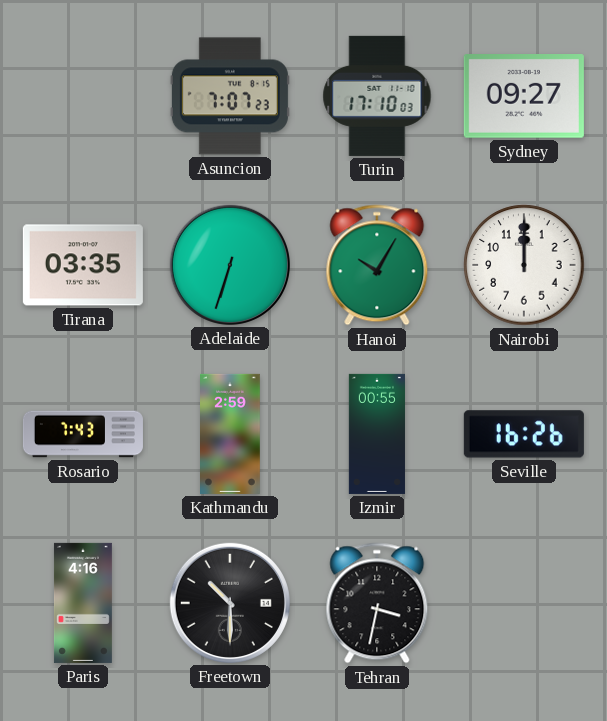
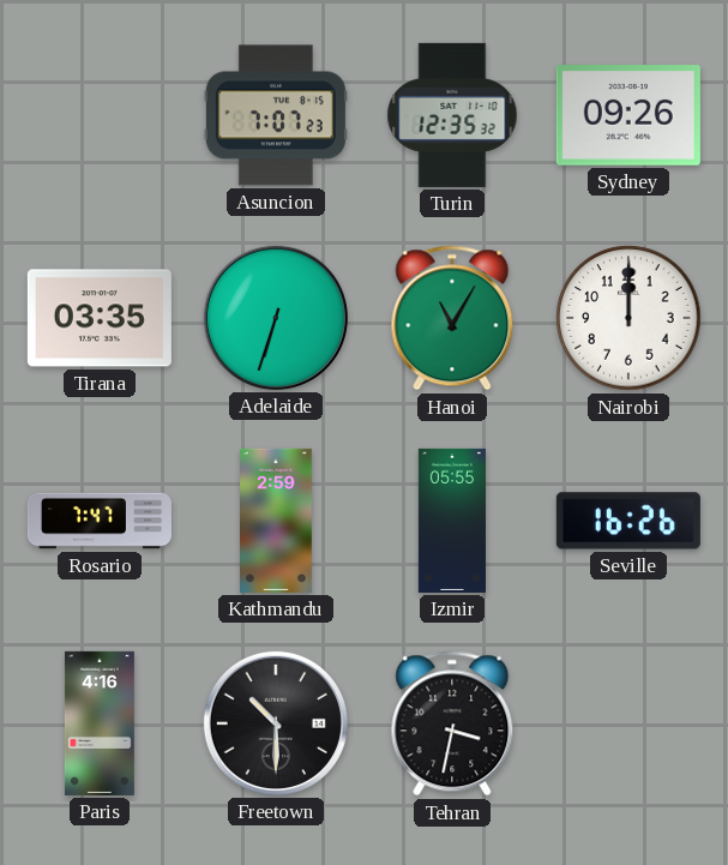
Turin: 17:10 -> 12:35 (452, 115)
Sydney: 09:27 -> 09:26 (628, 116)
Hanoi: 10:05 -> 11:05 (452, 318)
Rosario: 7:43 -> 7:47 (100, 521)
Izmir: 00:55 -> 05:55 (452, 521)
